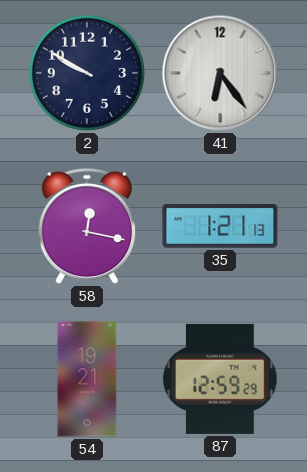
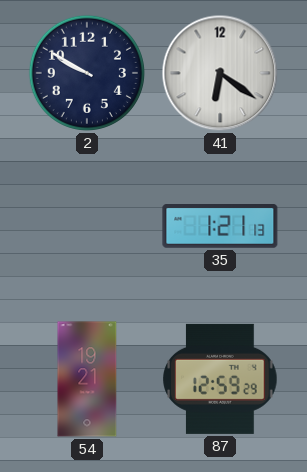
41: 6:24 -> 6:21 (220, 73)
58: 12:17 -> none (87, 226)
